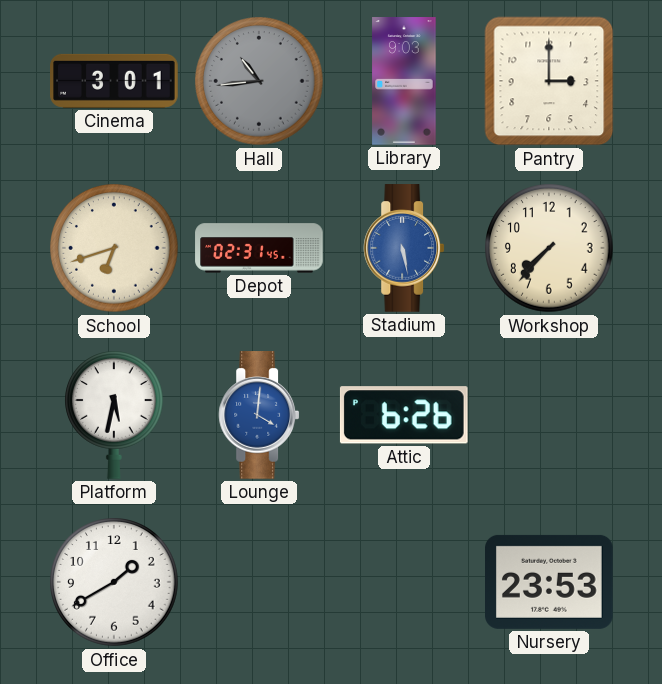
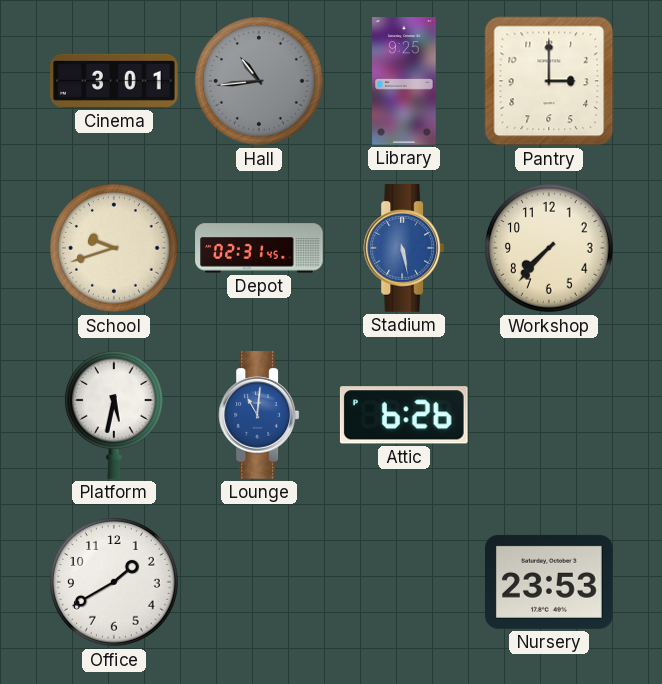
Library: 9:03 -> 9:25 (404, 81)
School: 6:42 -> 9:42 (114, 248)
Lounge: 4:01 -> 11:01 (259, 415)
